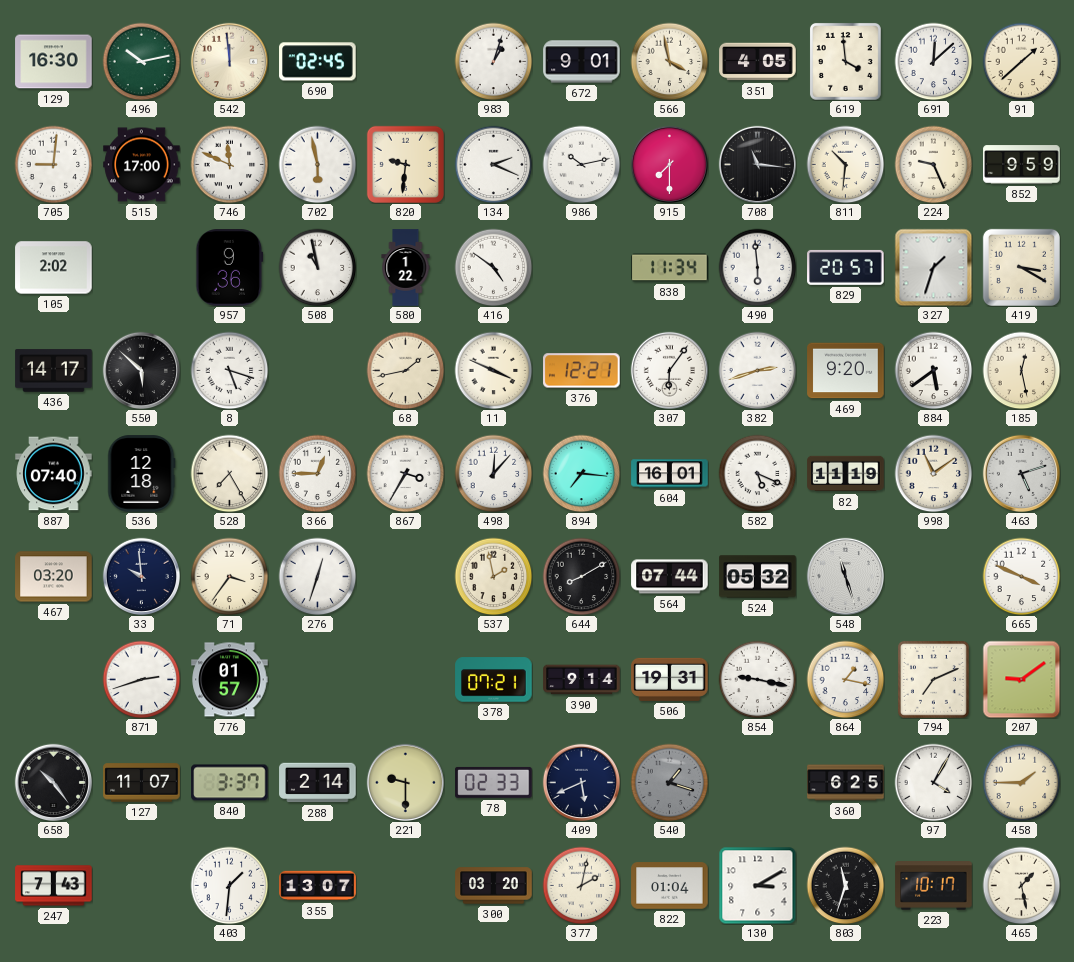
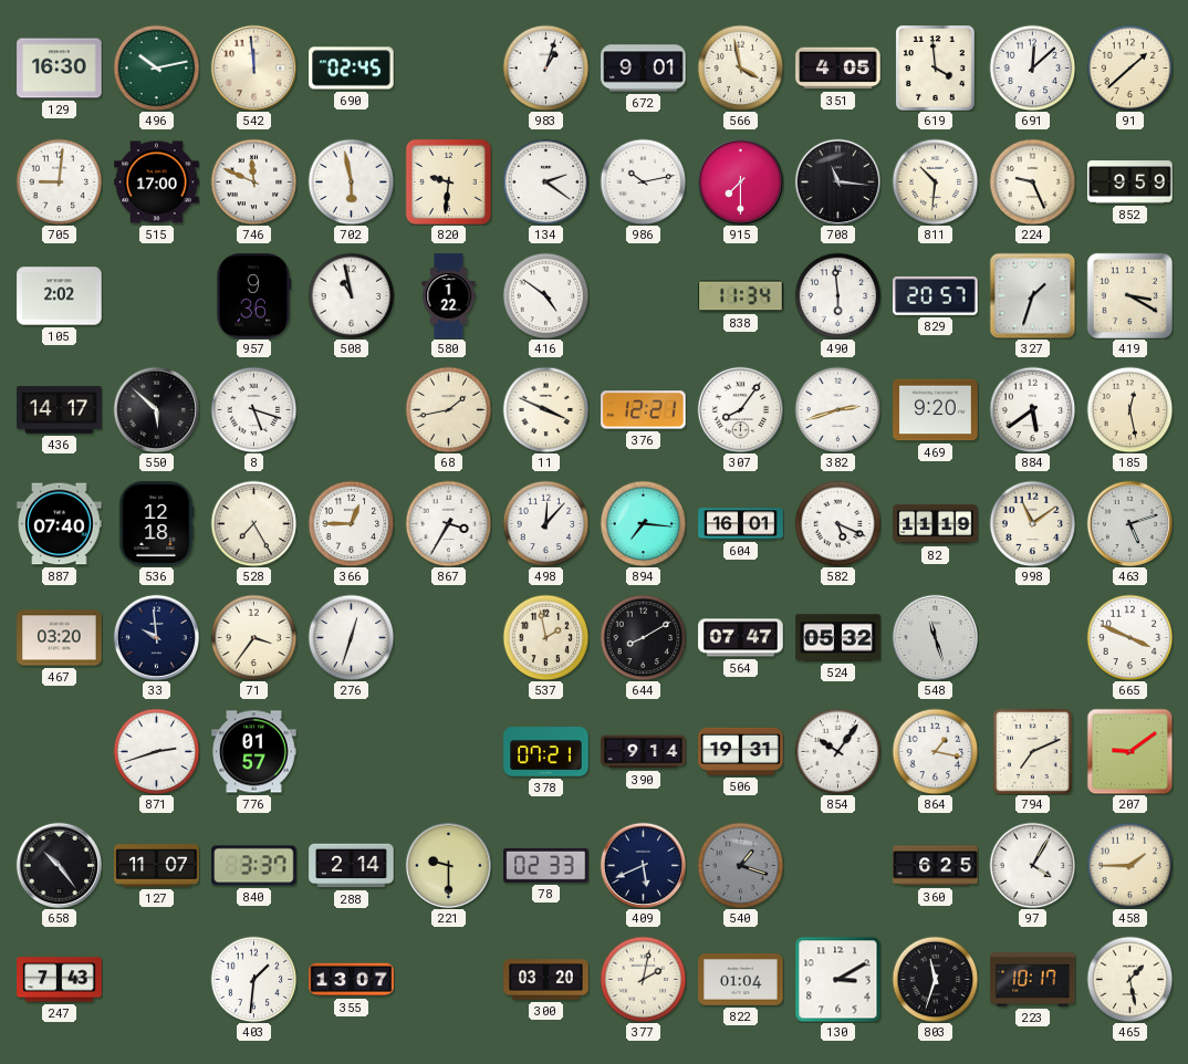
134: 2:19 -> 2:21 (545, 181)
307: 6:06 -> 8:06 (740, 409)
564: 07:44 -> 07:47 (741, 638)
854: 9:17 -> 10:06 (837, 751)
